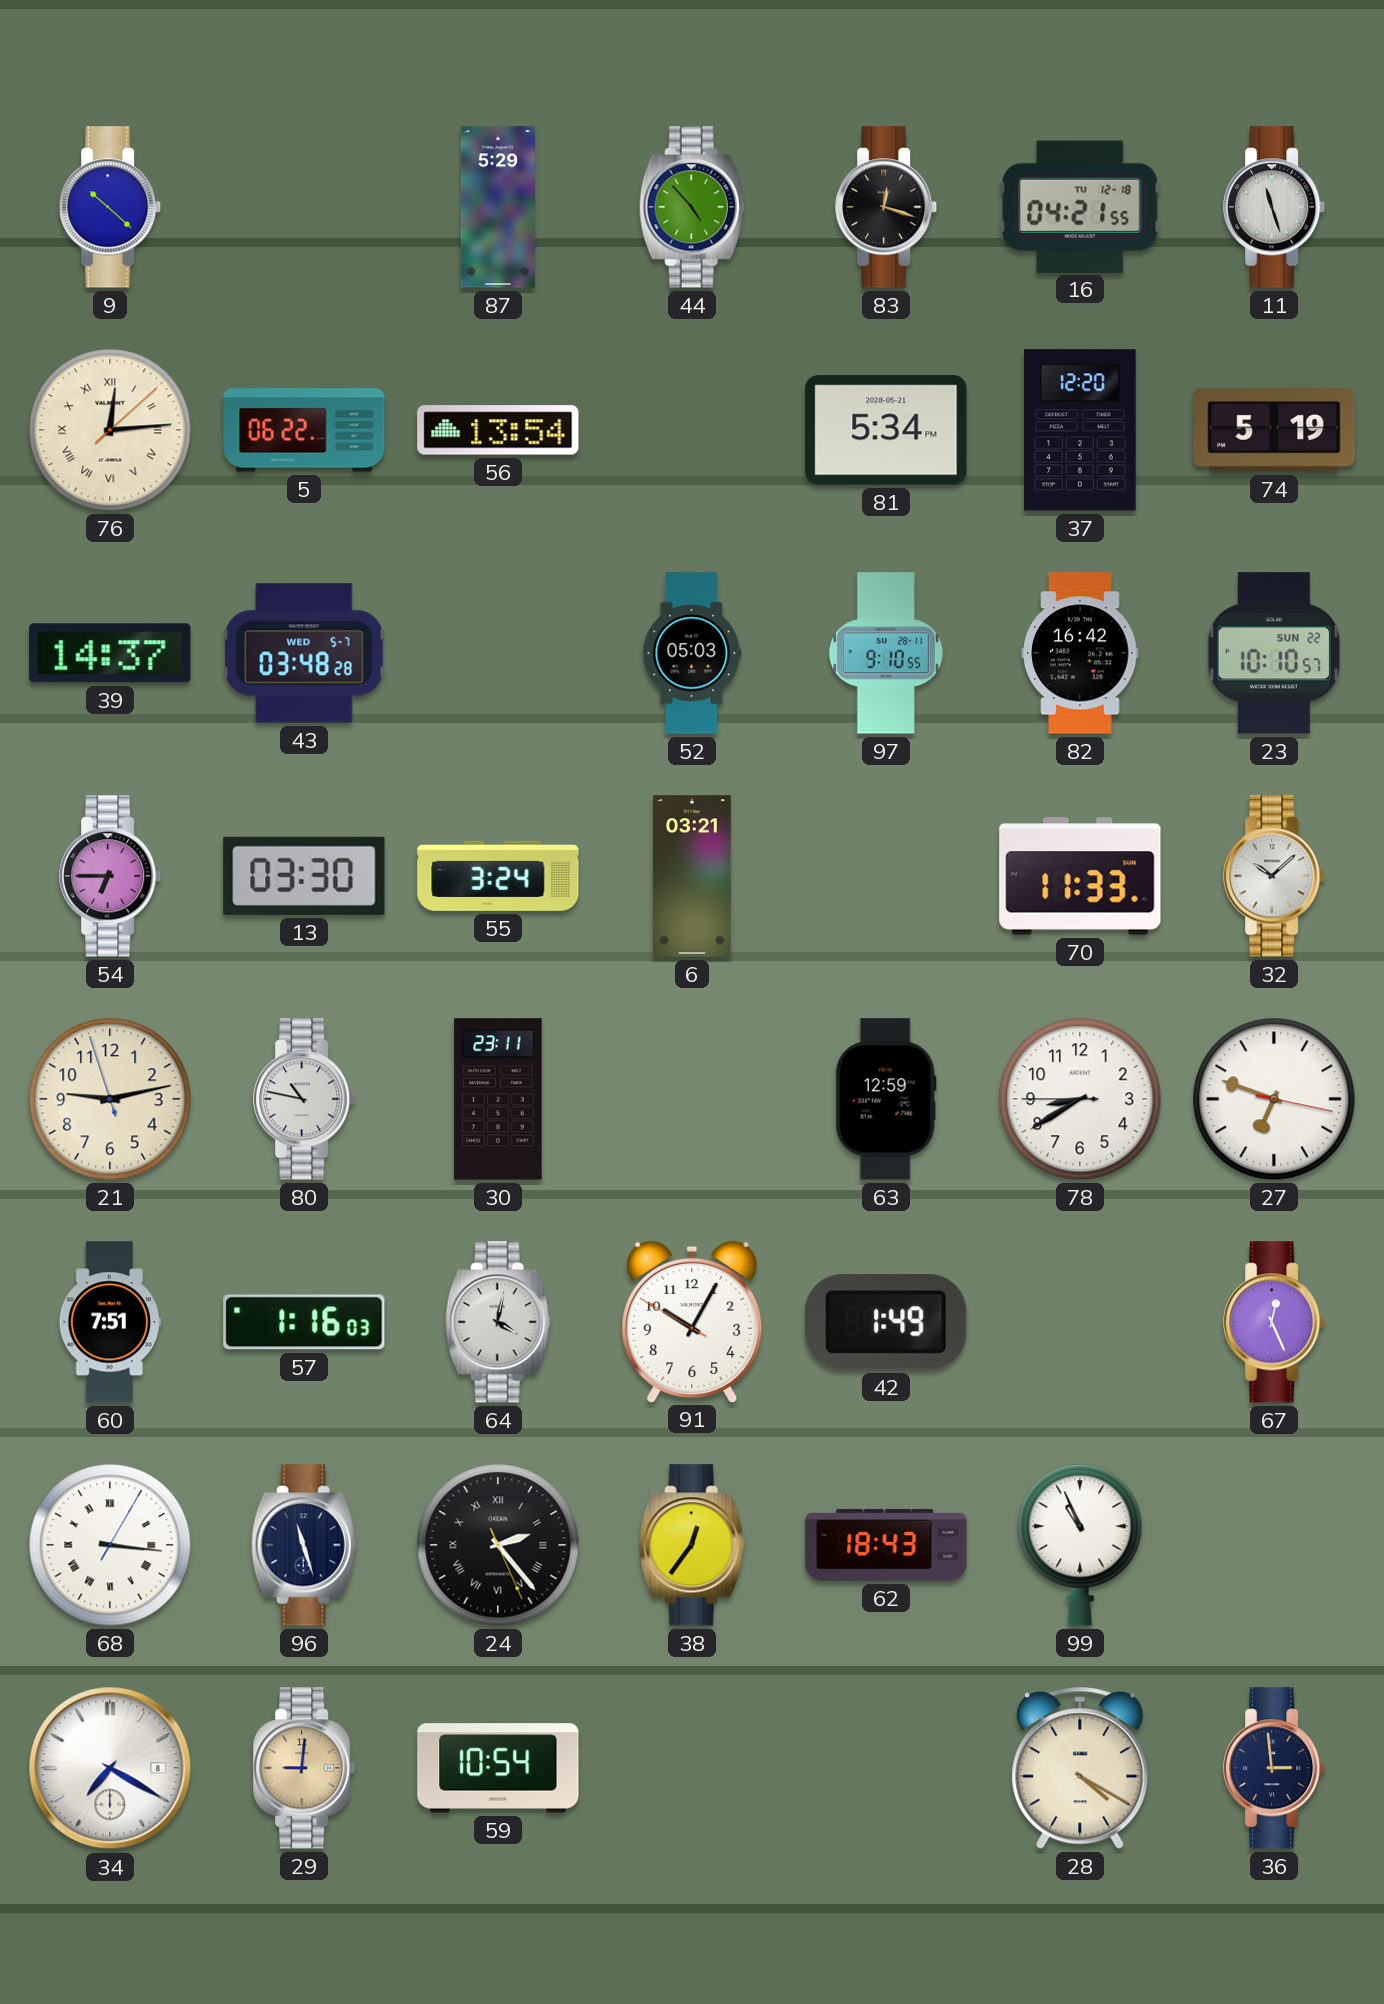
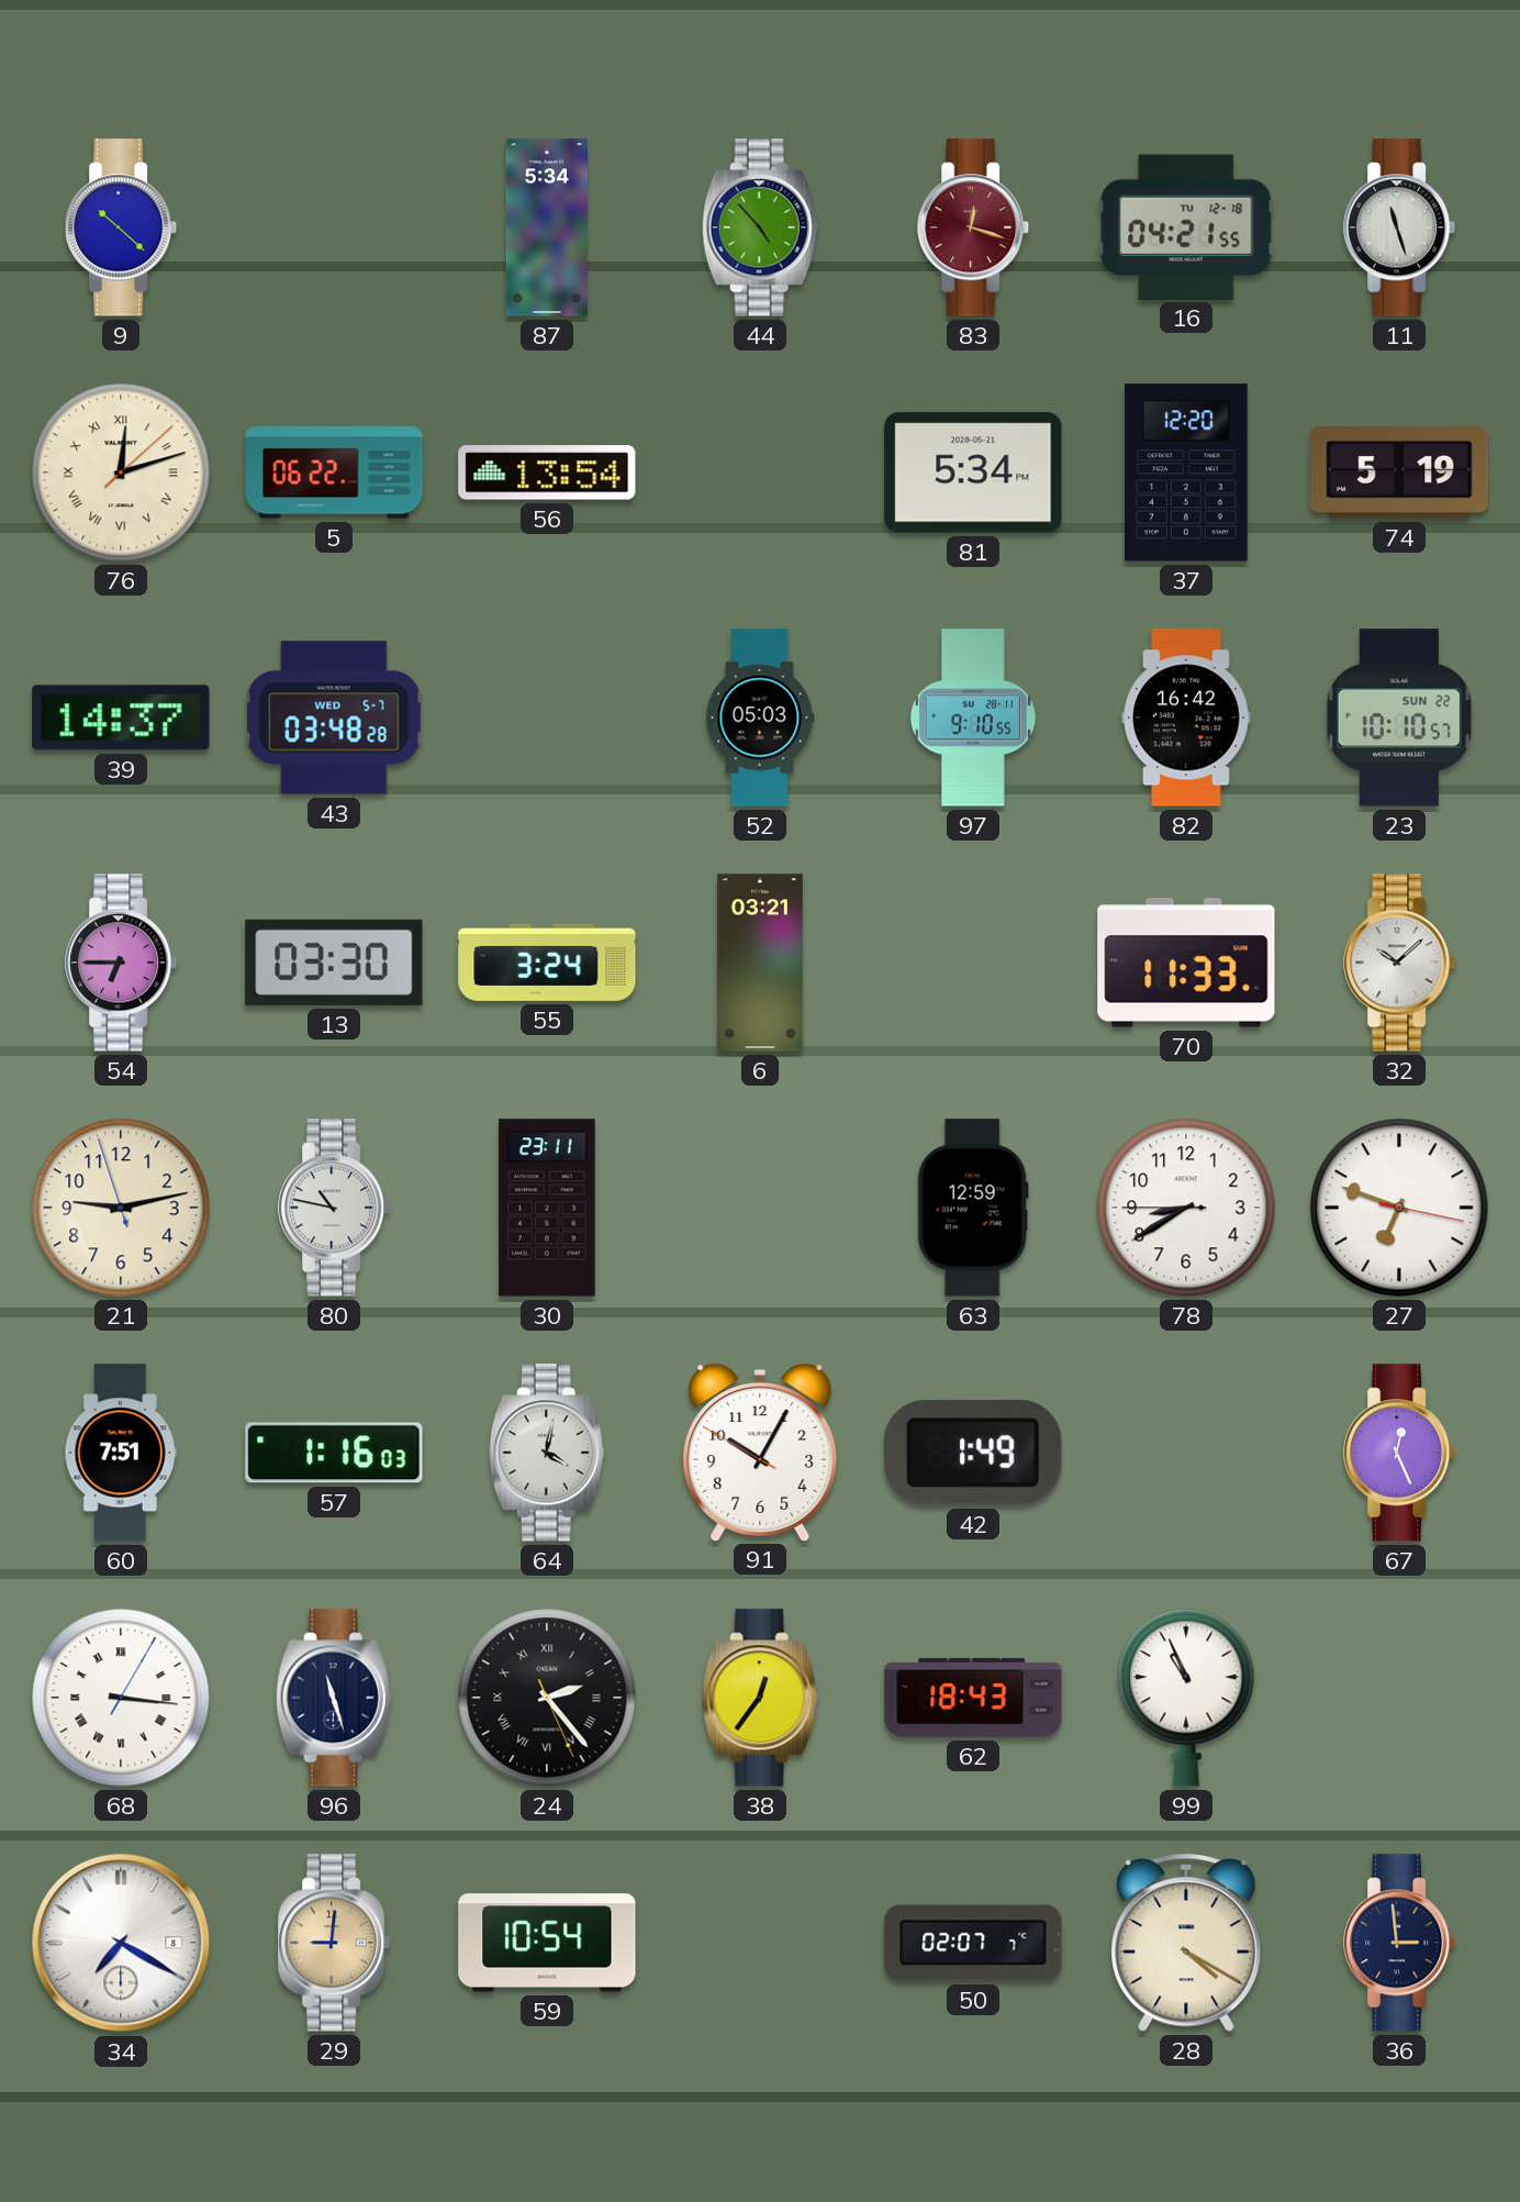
87: 5:29 -> 5:34 (547, 227)
83 dial: black -> burgundy (974, 227)
76: 12:14 -> 12:12 (121, 472)
50: none -> 02:07 (973, 1943)
